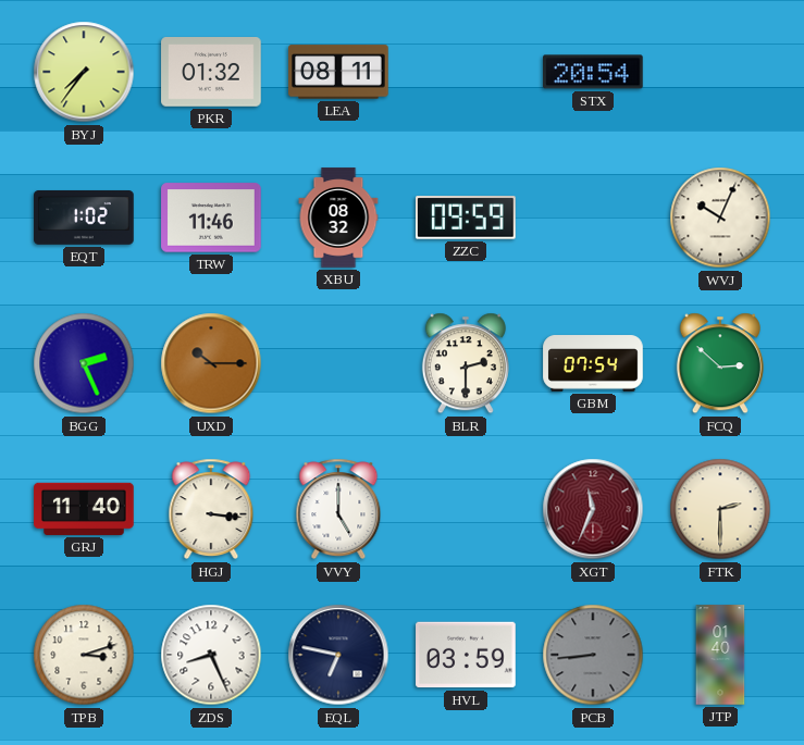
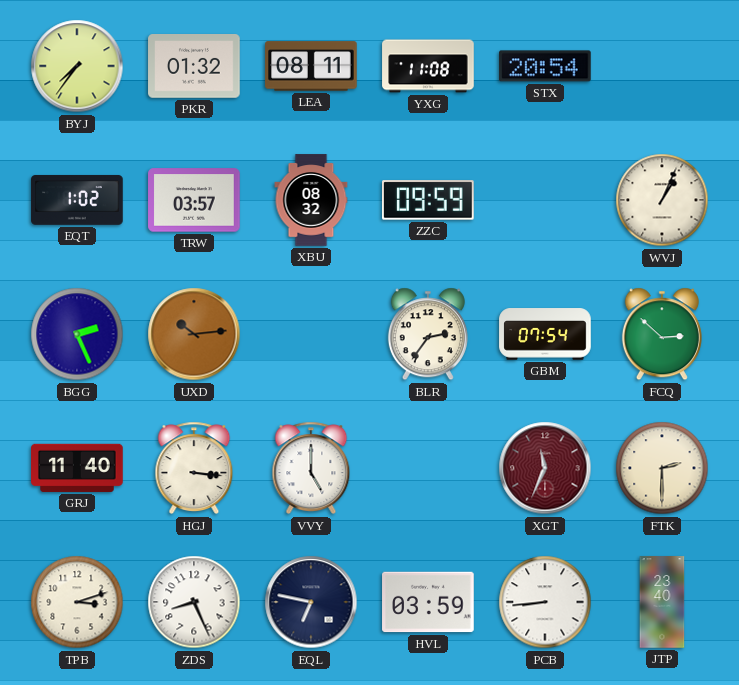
YXG: none -> 11:08 (428, 66)
TRW: 11:46 -> 03:57 (194, 200)
WVJ: 10:04 -> 1:04 (662, 200)
UXD: 10:15 -> 10:14 (194, 334)
BLR: 2:30 -> 2:36 (428, 334)
PCB dial: grey -> white (545, 602)
JTP: 01:40 -> 23:40 (662, 602)
